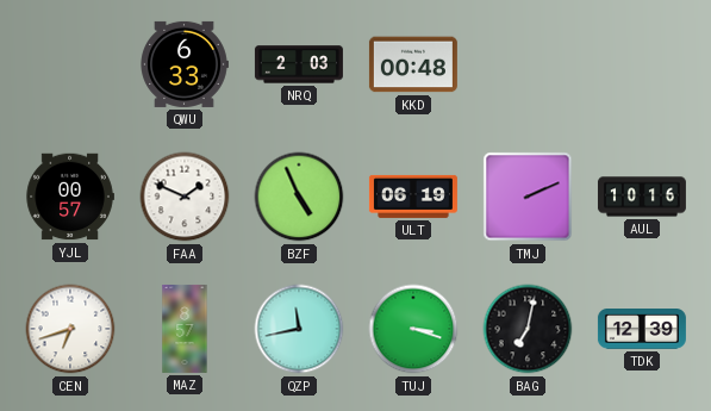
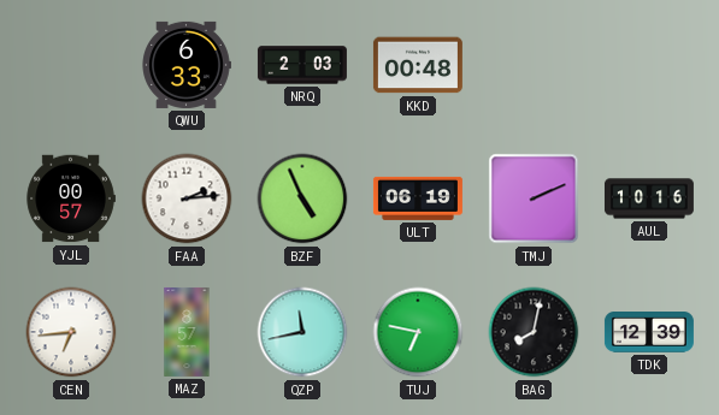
FAA: 1:49 -> 2:14 (187, 198)
CEN: 6:42 -> 6:44 (71, 332)
TUJ: 3:18 -> 6:47 (418, 332)
BAG: 7:02 -> 8:02 (534, 332)
